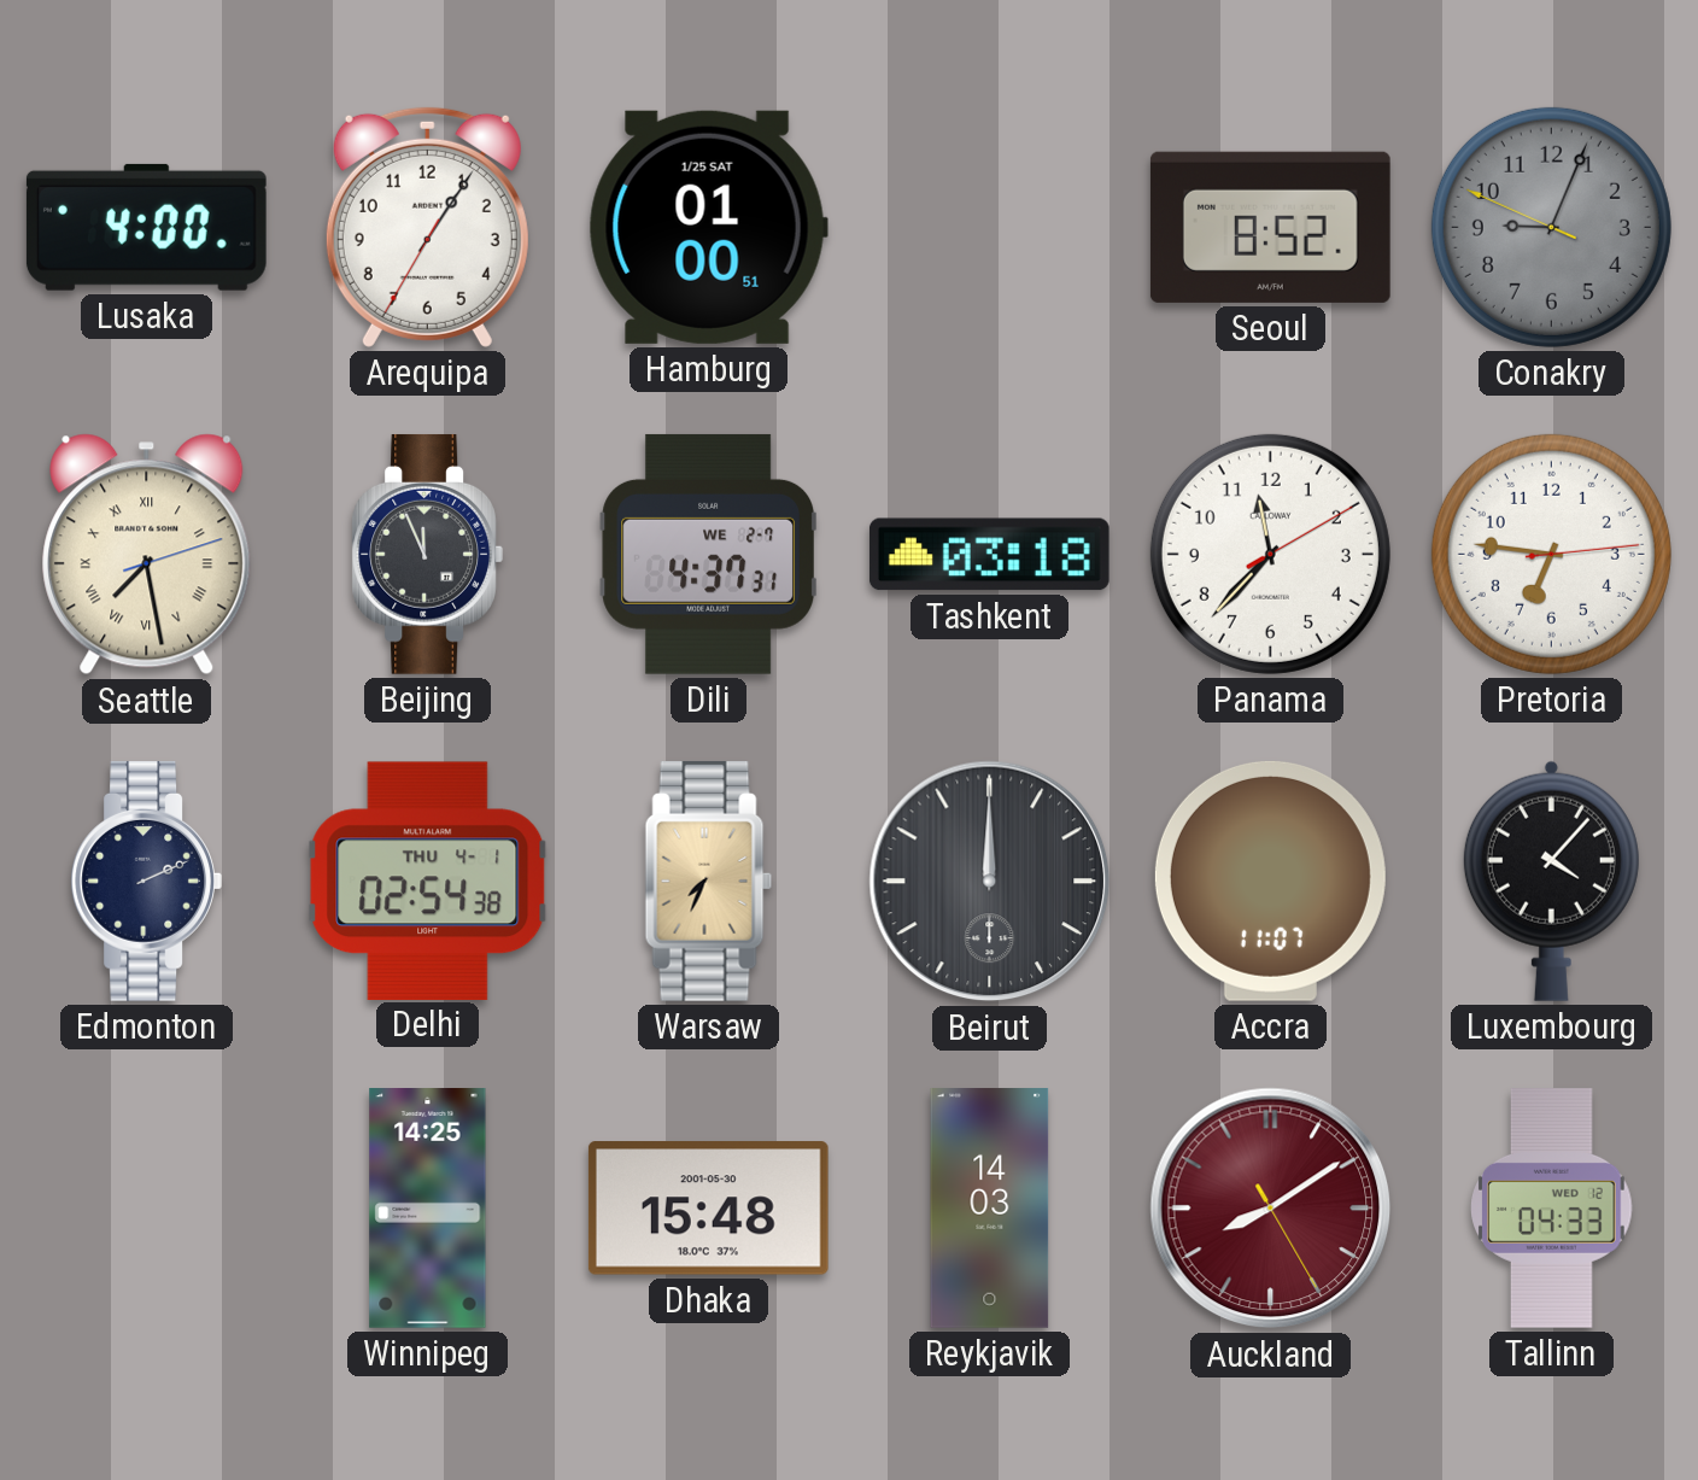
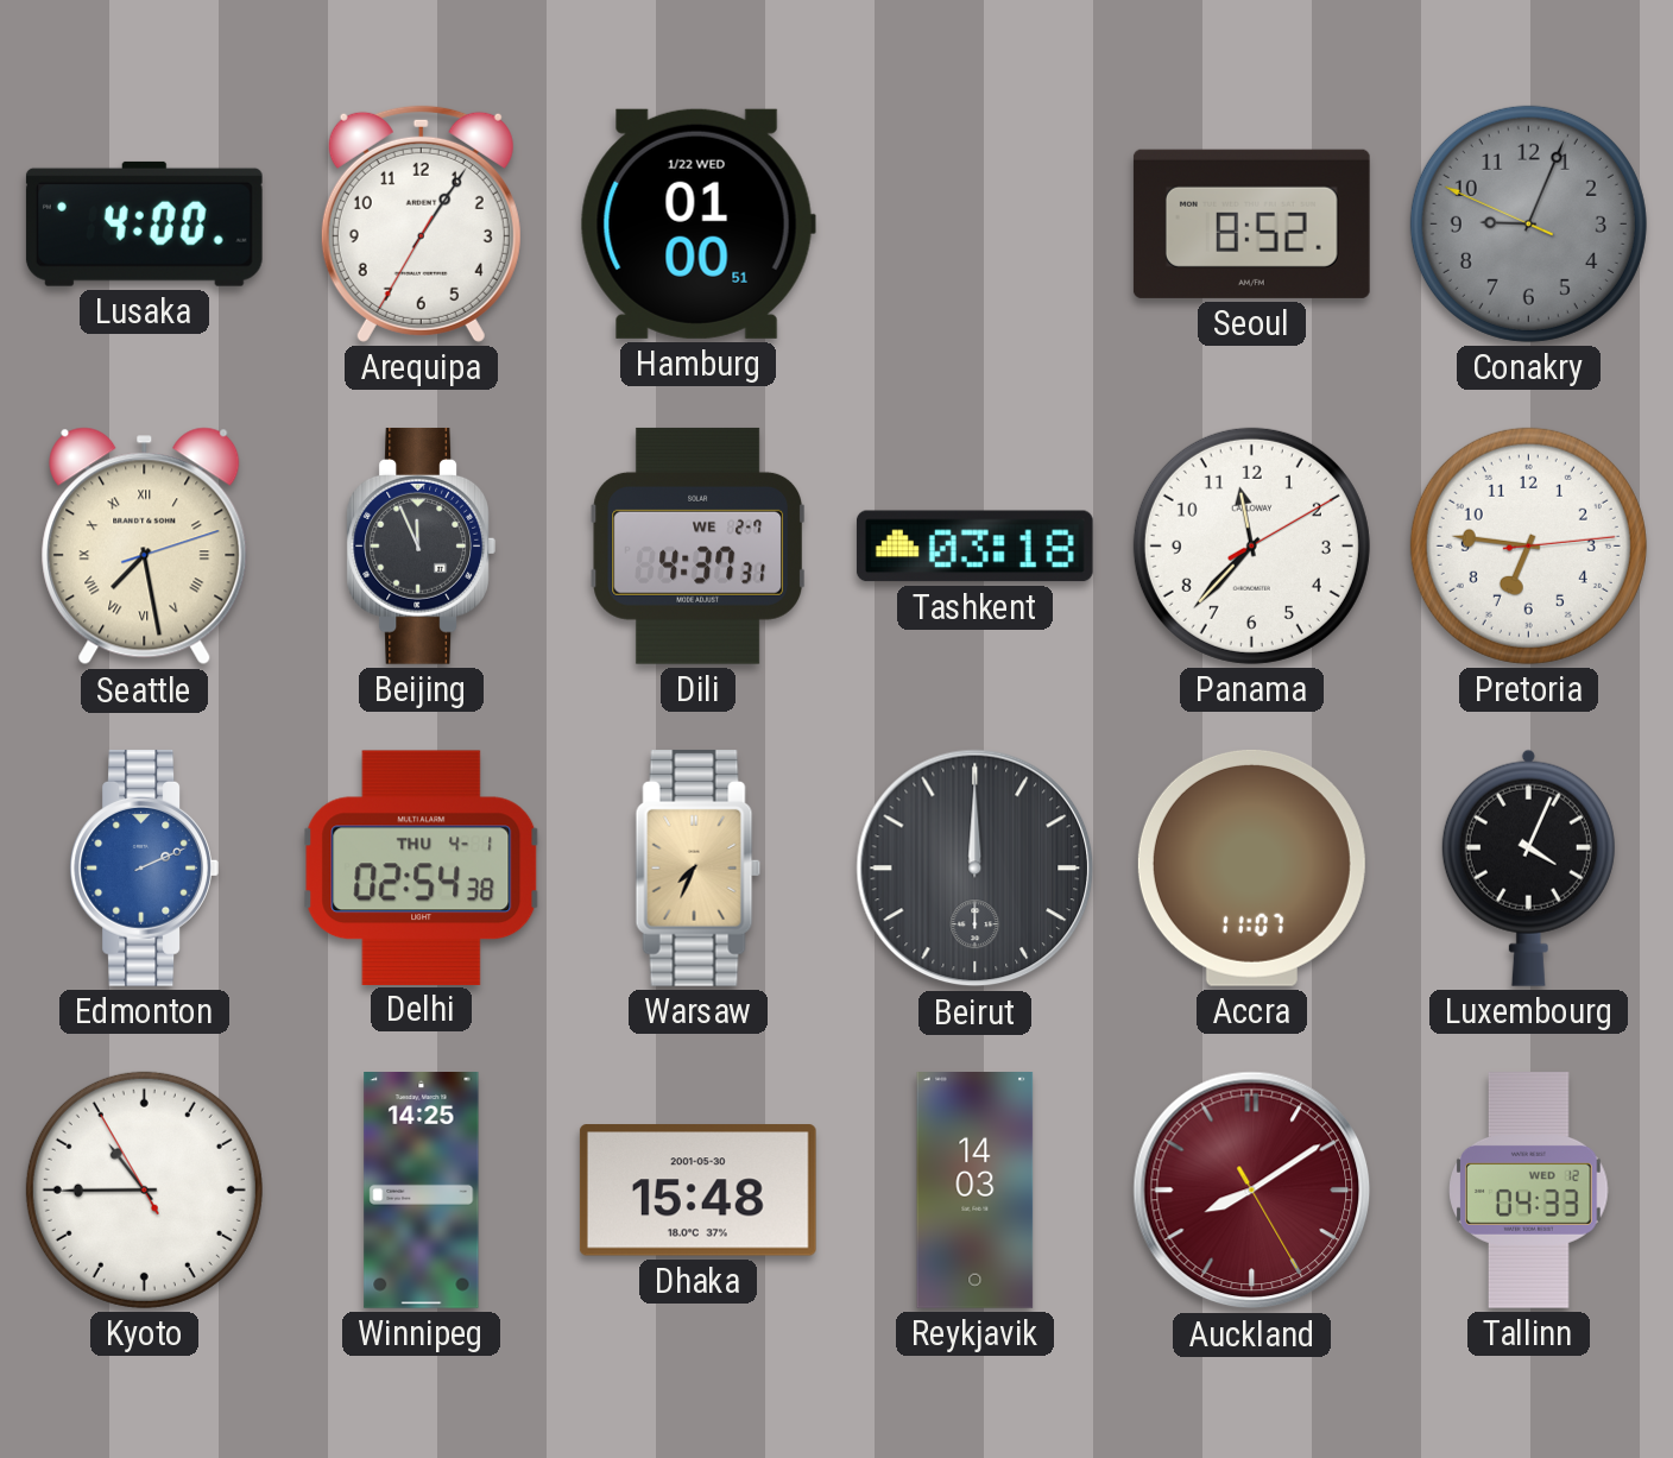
Hamburg date: 1/25 SAT -> 1/22 WED (697, 223)
Edmonton dial: navy -> blue (144, 867)
Luxembourg: 4:07 -> 4:04 (1528, 867)
Kyoto: none -> 10:44 (144, 1189)
